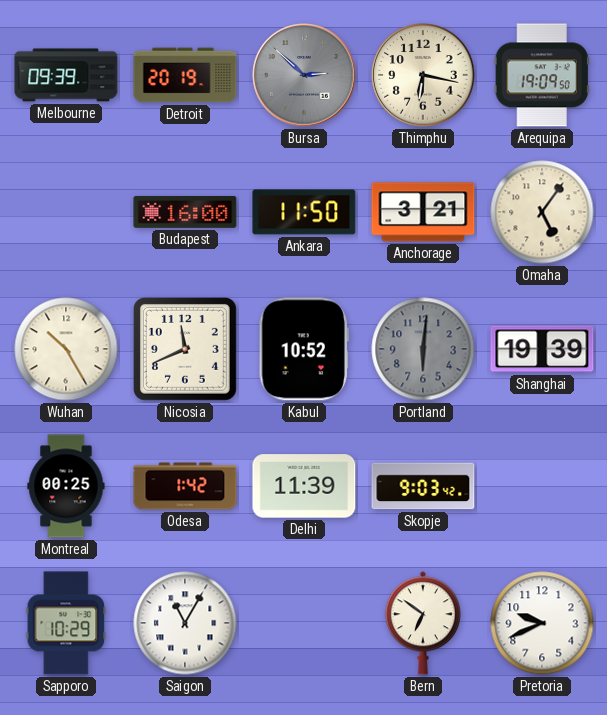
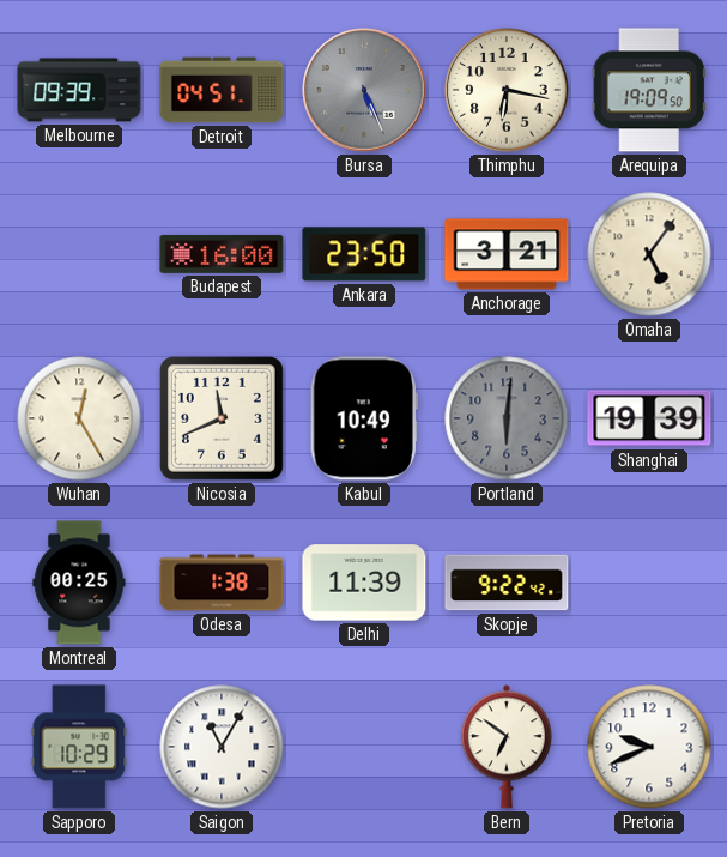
Detroit: 20:19 -> 04:51 (222, 90)
Bursa: 2:52 -> 5:26 (364, 90)
Ankara: 11:50 -> 23:50 (364, 254)
Wuhan: 10:25 -> 12:25 (79, 418)
Kabul: 10:52 -> 10:49 (364, 418)
Odesa: 1:42 -> 1:38 (222, 583)
Skopje: 9:03 -> 9:22 (507, 583)
